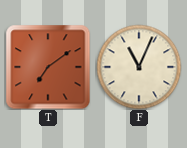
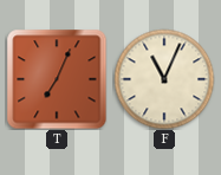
T: 7:09 -> 7:04 (57, 79)
